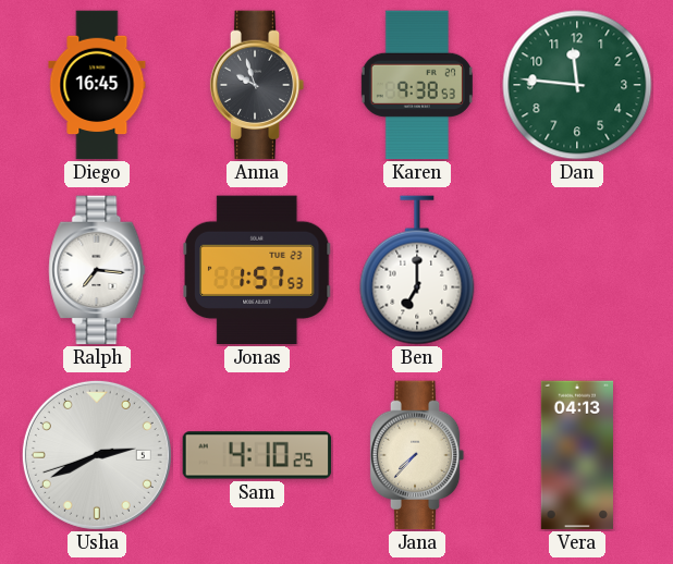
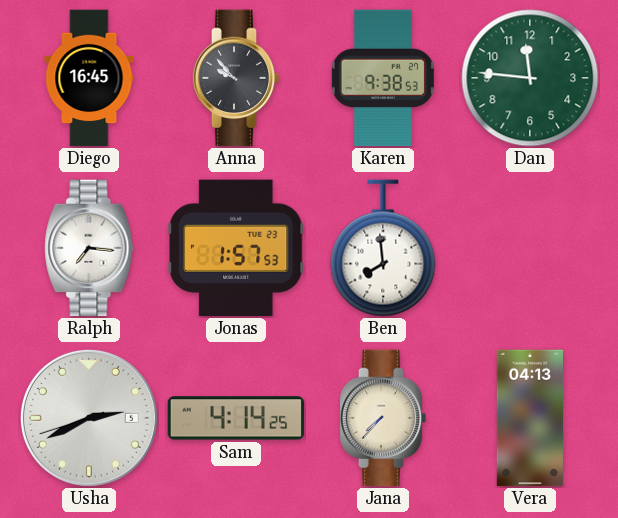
Anna: 9:57 -> 9:53 (236, 78)
Ben: 7:00 -> 7:59 (383, 248)
Sam: 4:10 -> 4:14 (236, 418)
